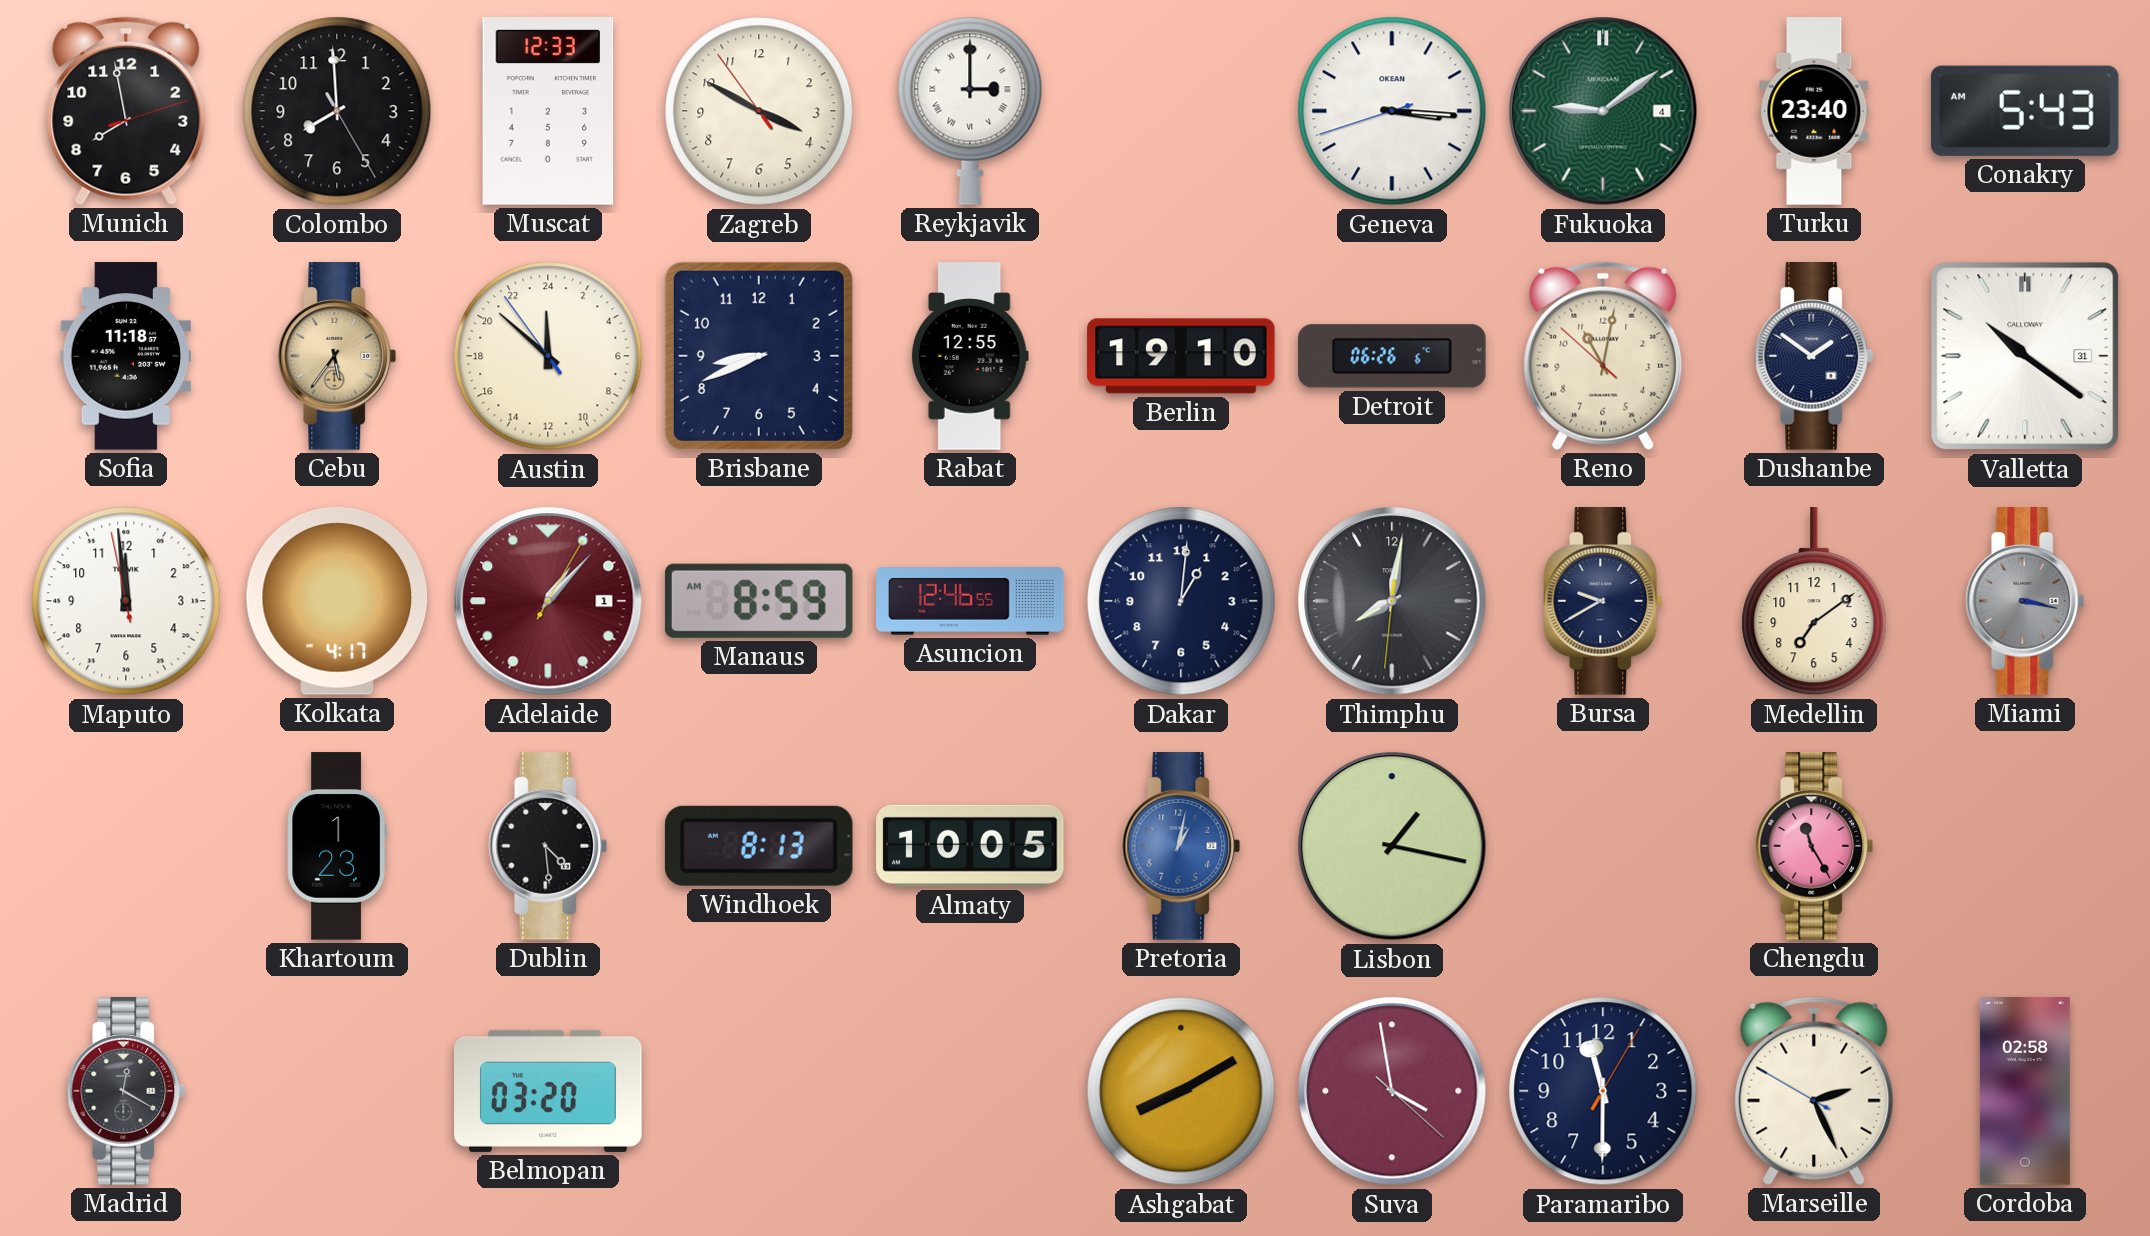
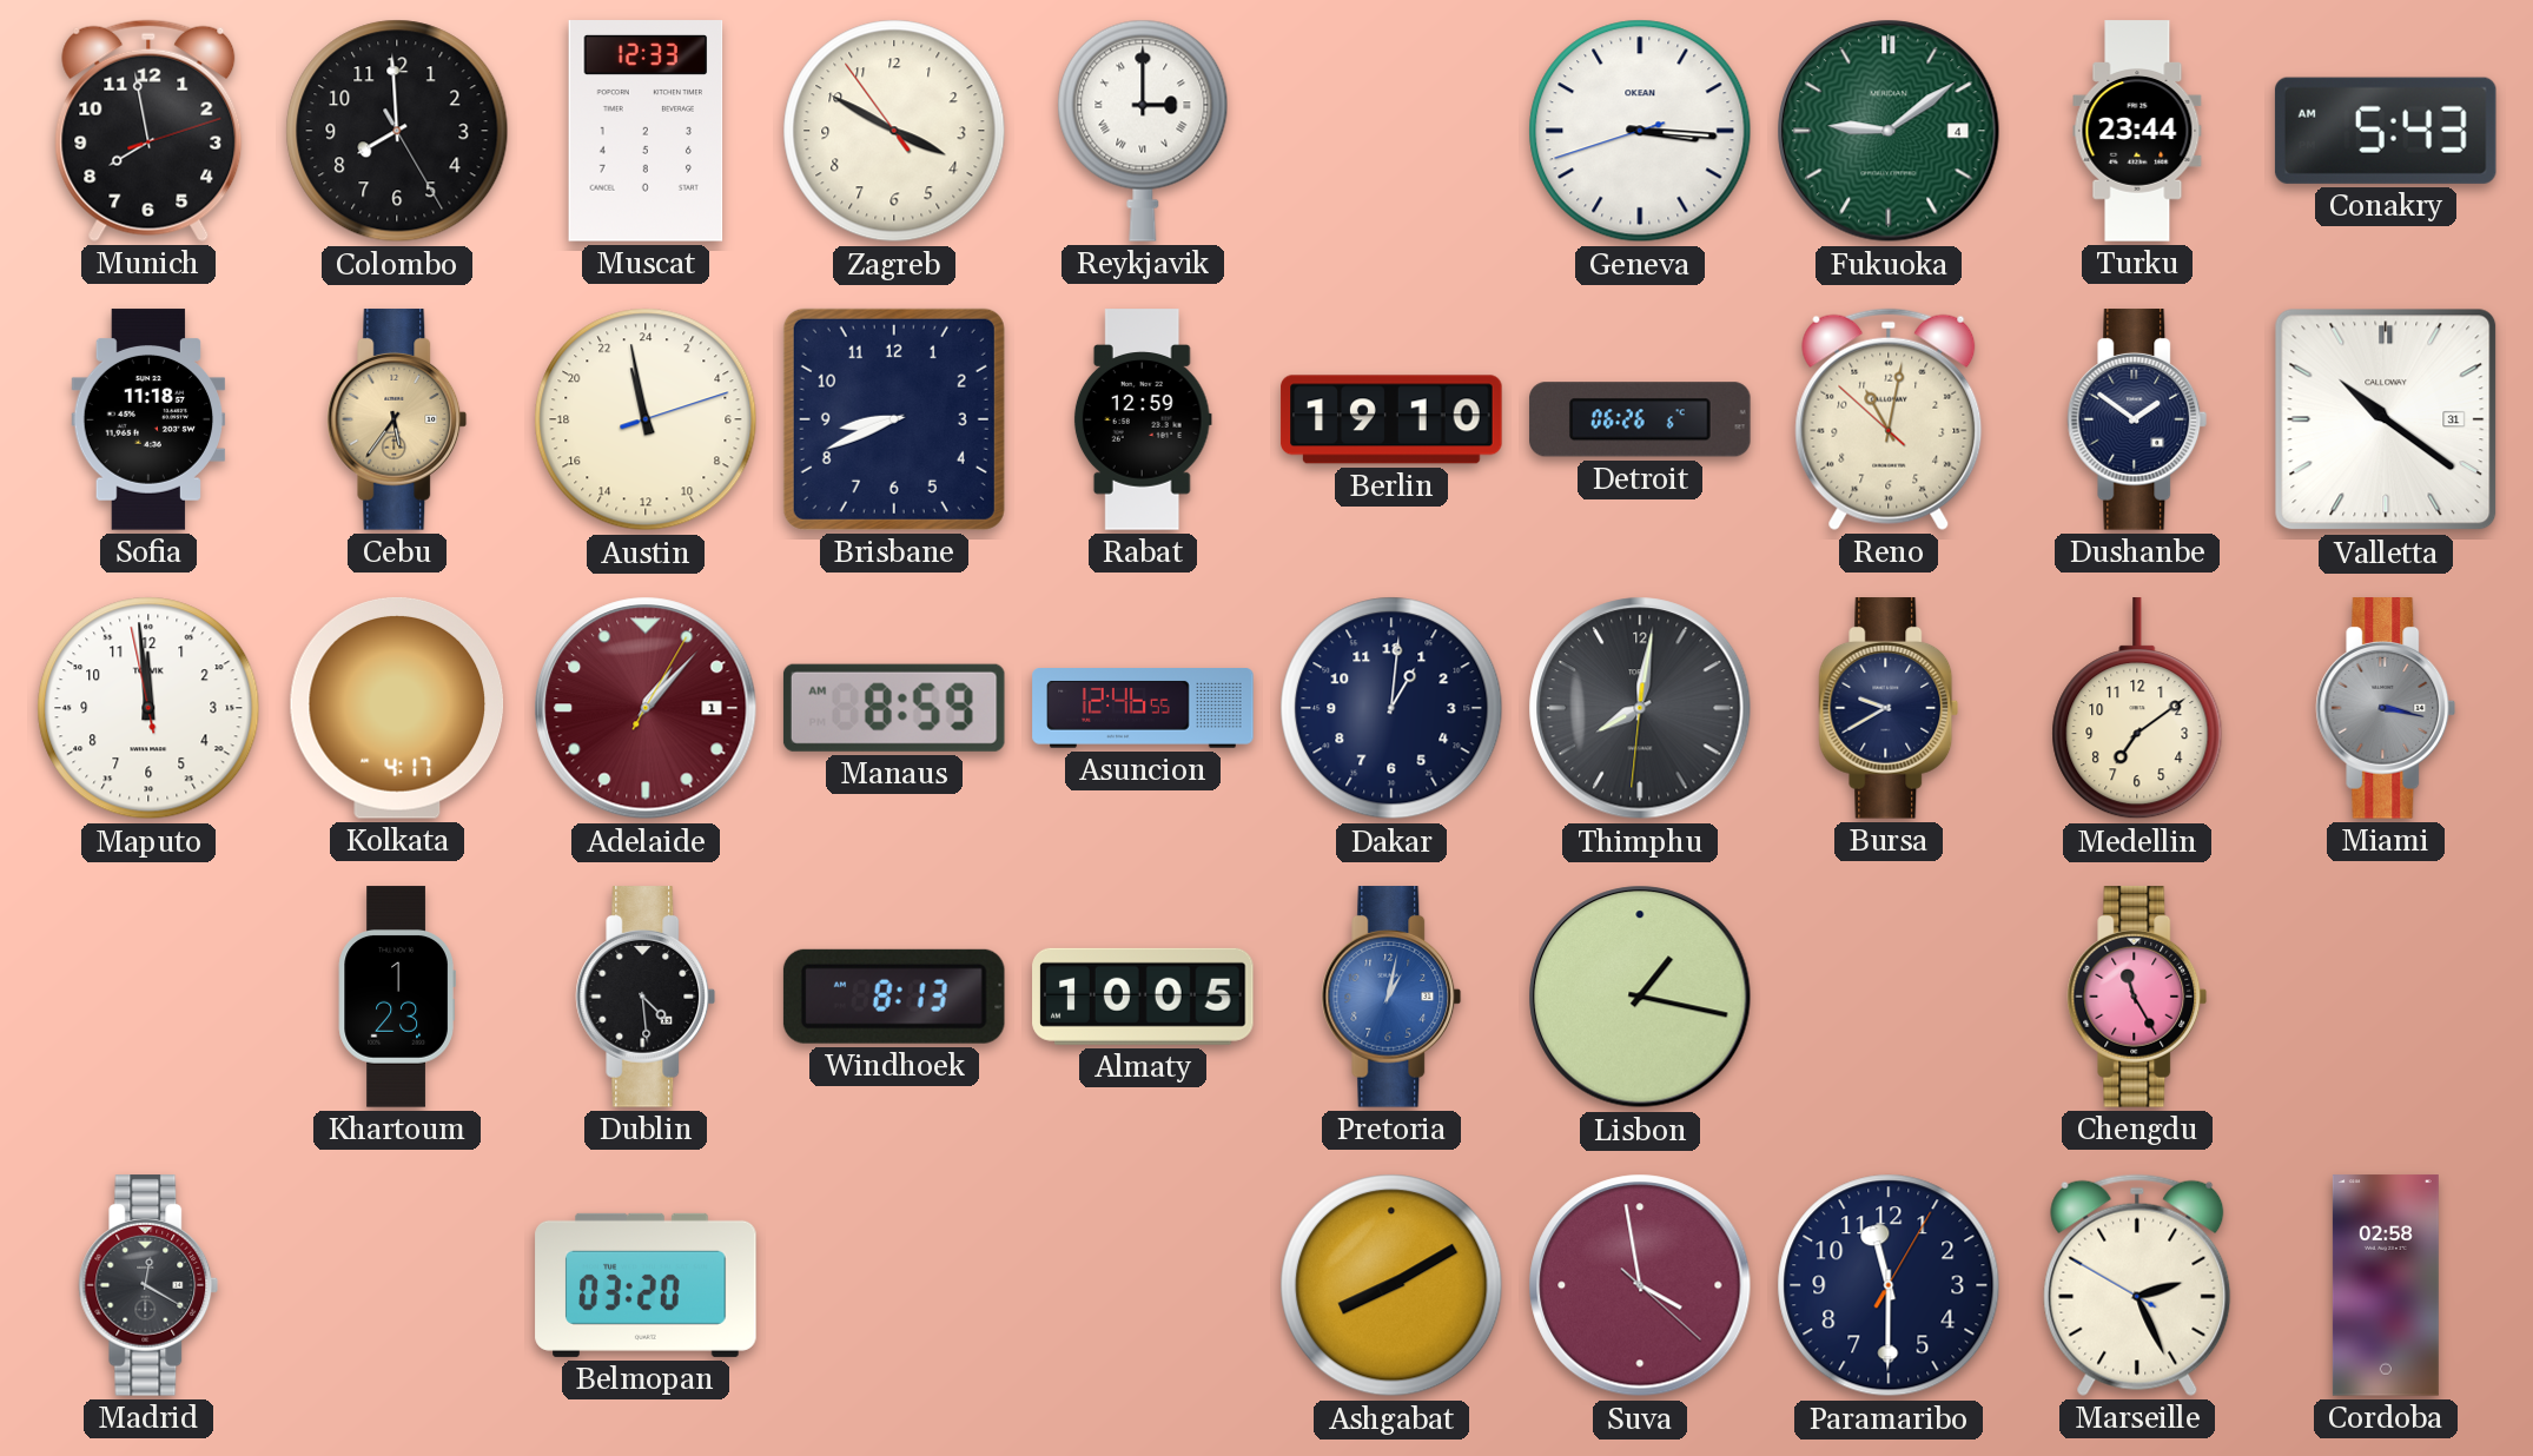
Turku: 23:40 -> 23:44 (2137, 131)
Austin: 23:51 -> 22:58 (646, 419)
Rabat: 12:55 -> 12:59 (1143, 419)
